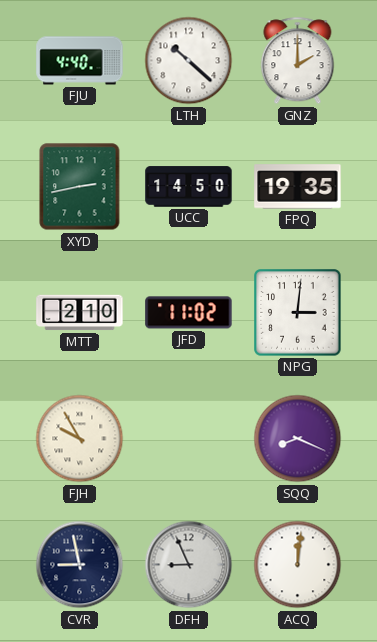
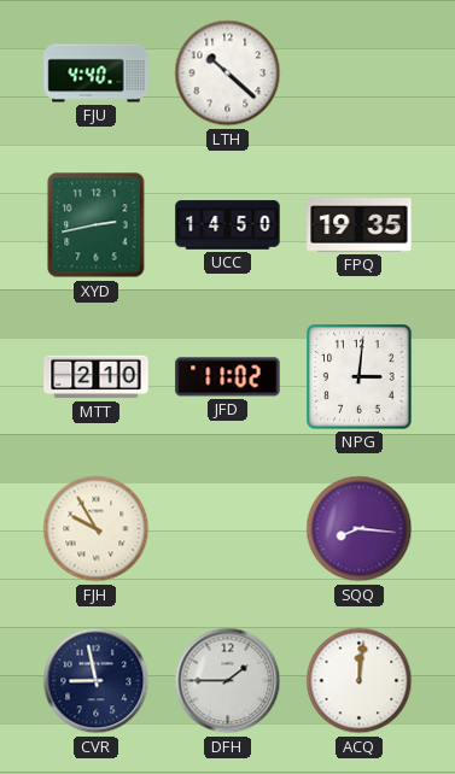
GNZ: 2:00 -> none (298, 61)
SQQ: 8:19 -> 8:16 (360, 529)
DFH: 8:56 -> 1:45 (228, 681)
